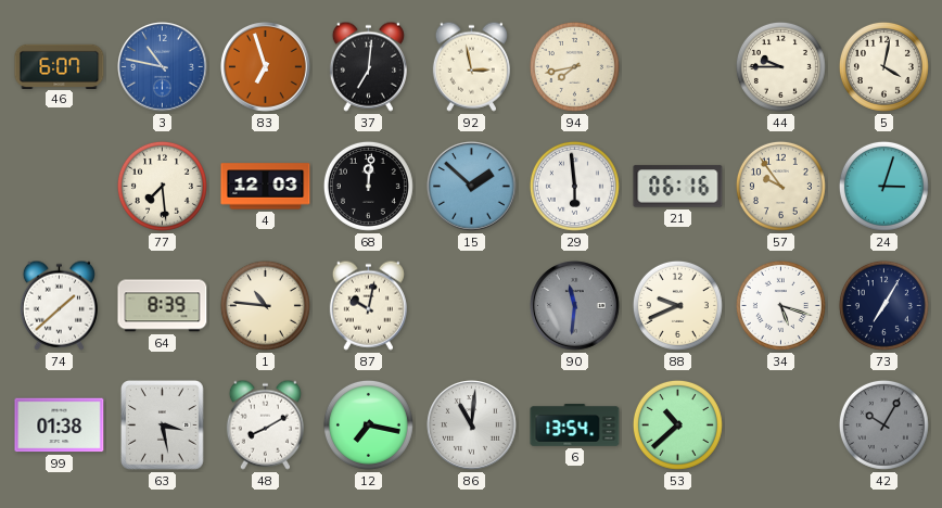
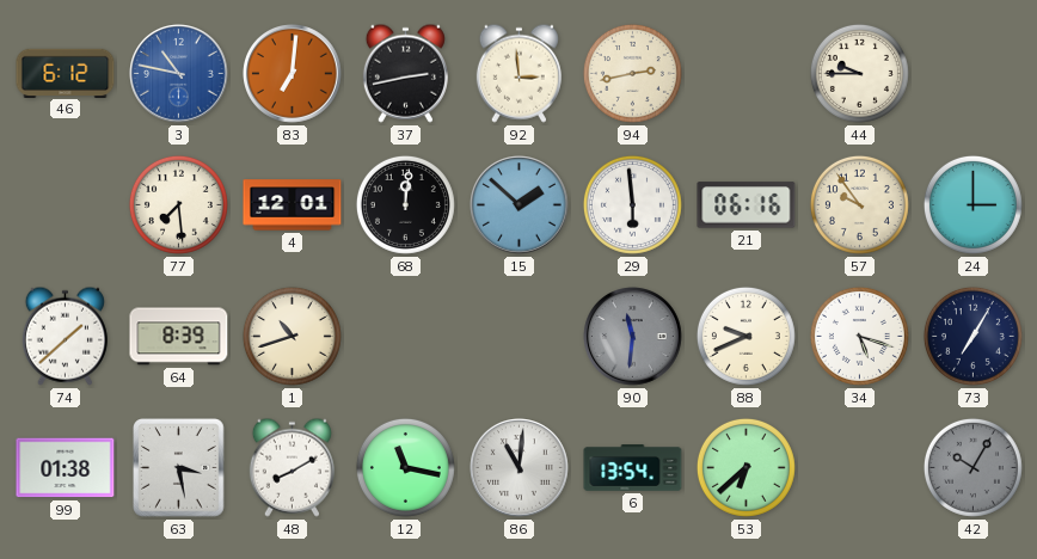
46: 6:07 -> 6:12 (66, 73)
83: 6:57 -> 7:01 (293, 74)
37: 7:01 -> 2:43 (405, 73)
92: 2:58 -> 2:59 (518, 73)
94: 7:43 -> 2:43 (632, 73)
5: 4:02 -> none (883, 66)
4: 12:03 -> 12:01 (293, 205)
24: 3:03 -> 3:00 (972, 204)
1: 10:46 -> 10:42 (292, 336)
87: 10:02 -> none (368, 305)
12: 7:17 -> 11:17 (405, 467)
53: 10:38 -> 6:38 (745, 467)
